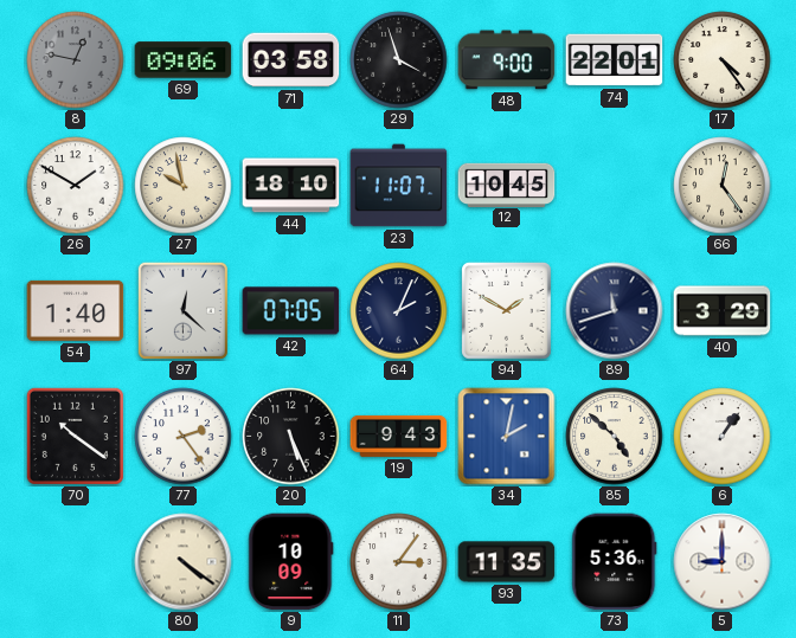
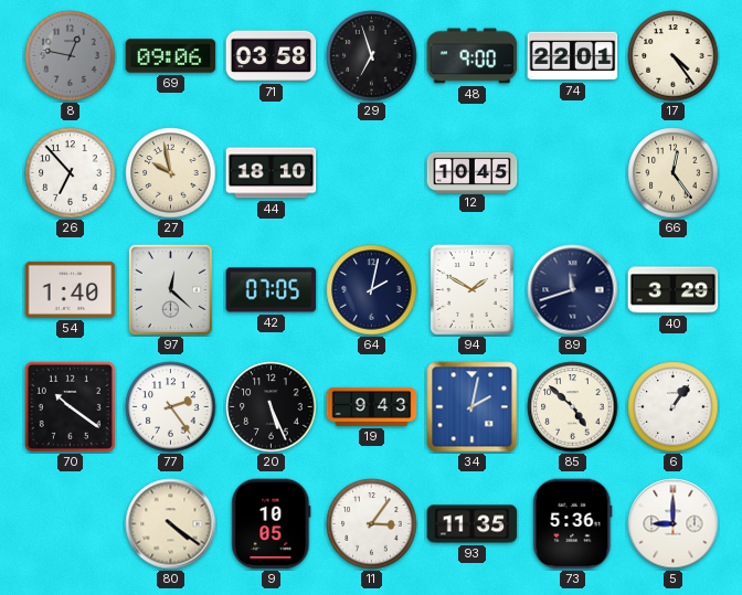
29: 3:57 -> 6:57 (372, 56)
26: 1:50 -> 6:53 (71, 173)
23: 11:07 -> none (399, 186)
64: 2:04 -> 2:02 (372, 290)
9: 10:09 -> 10:05 (272, 524)
